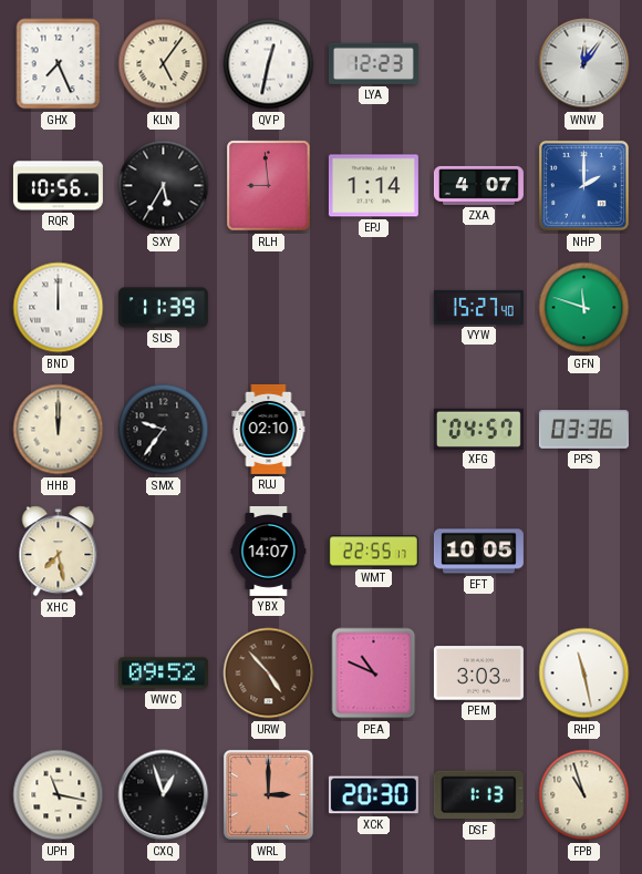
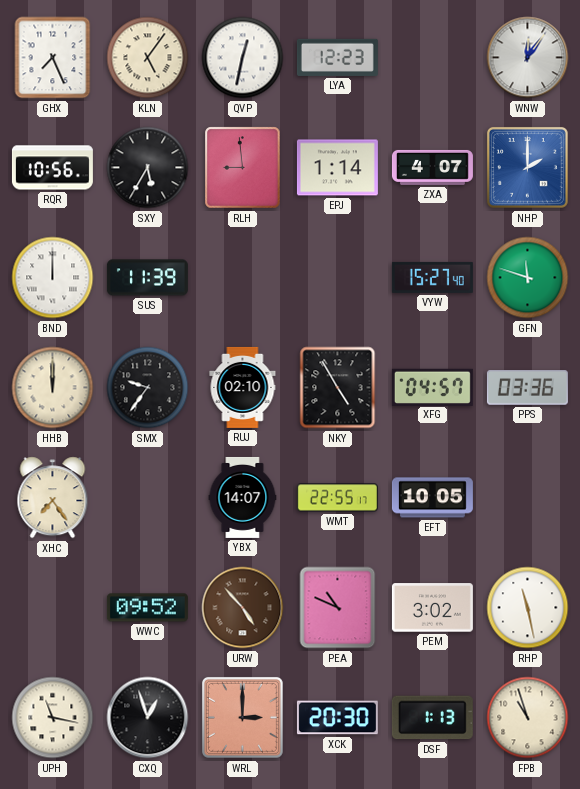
NKY: none -> 4:55 (338, 388)
XHC: 7:28 -> 7:24 (53, 498)
PEM: 3:03 -> 3:02 (432, 608)
